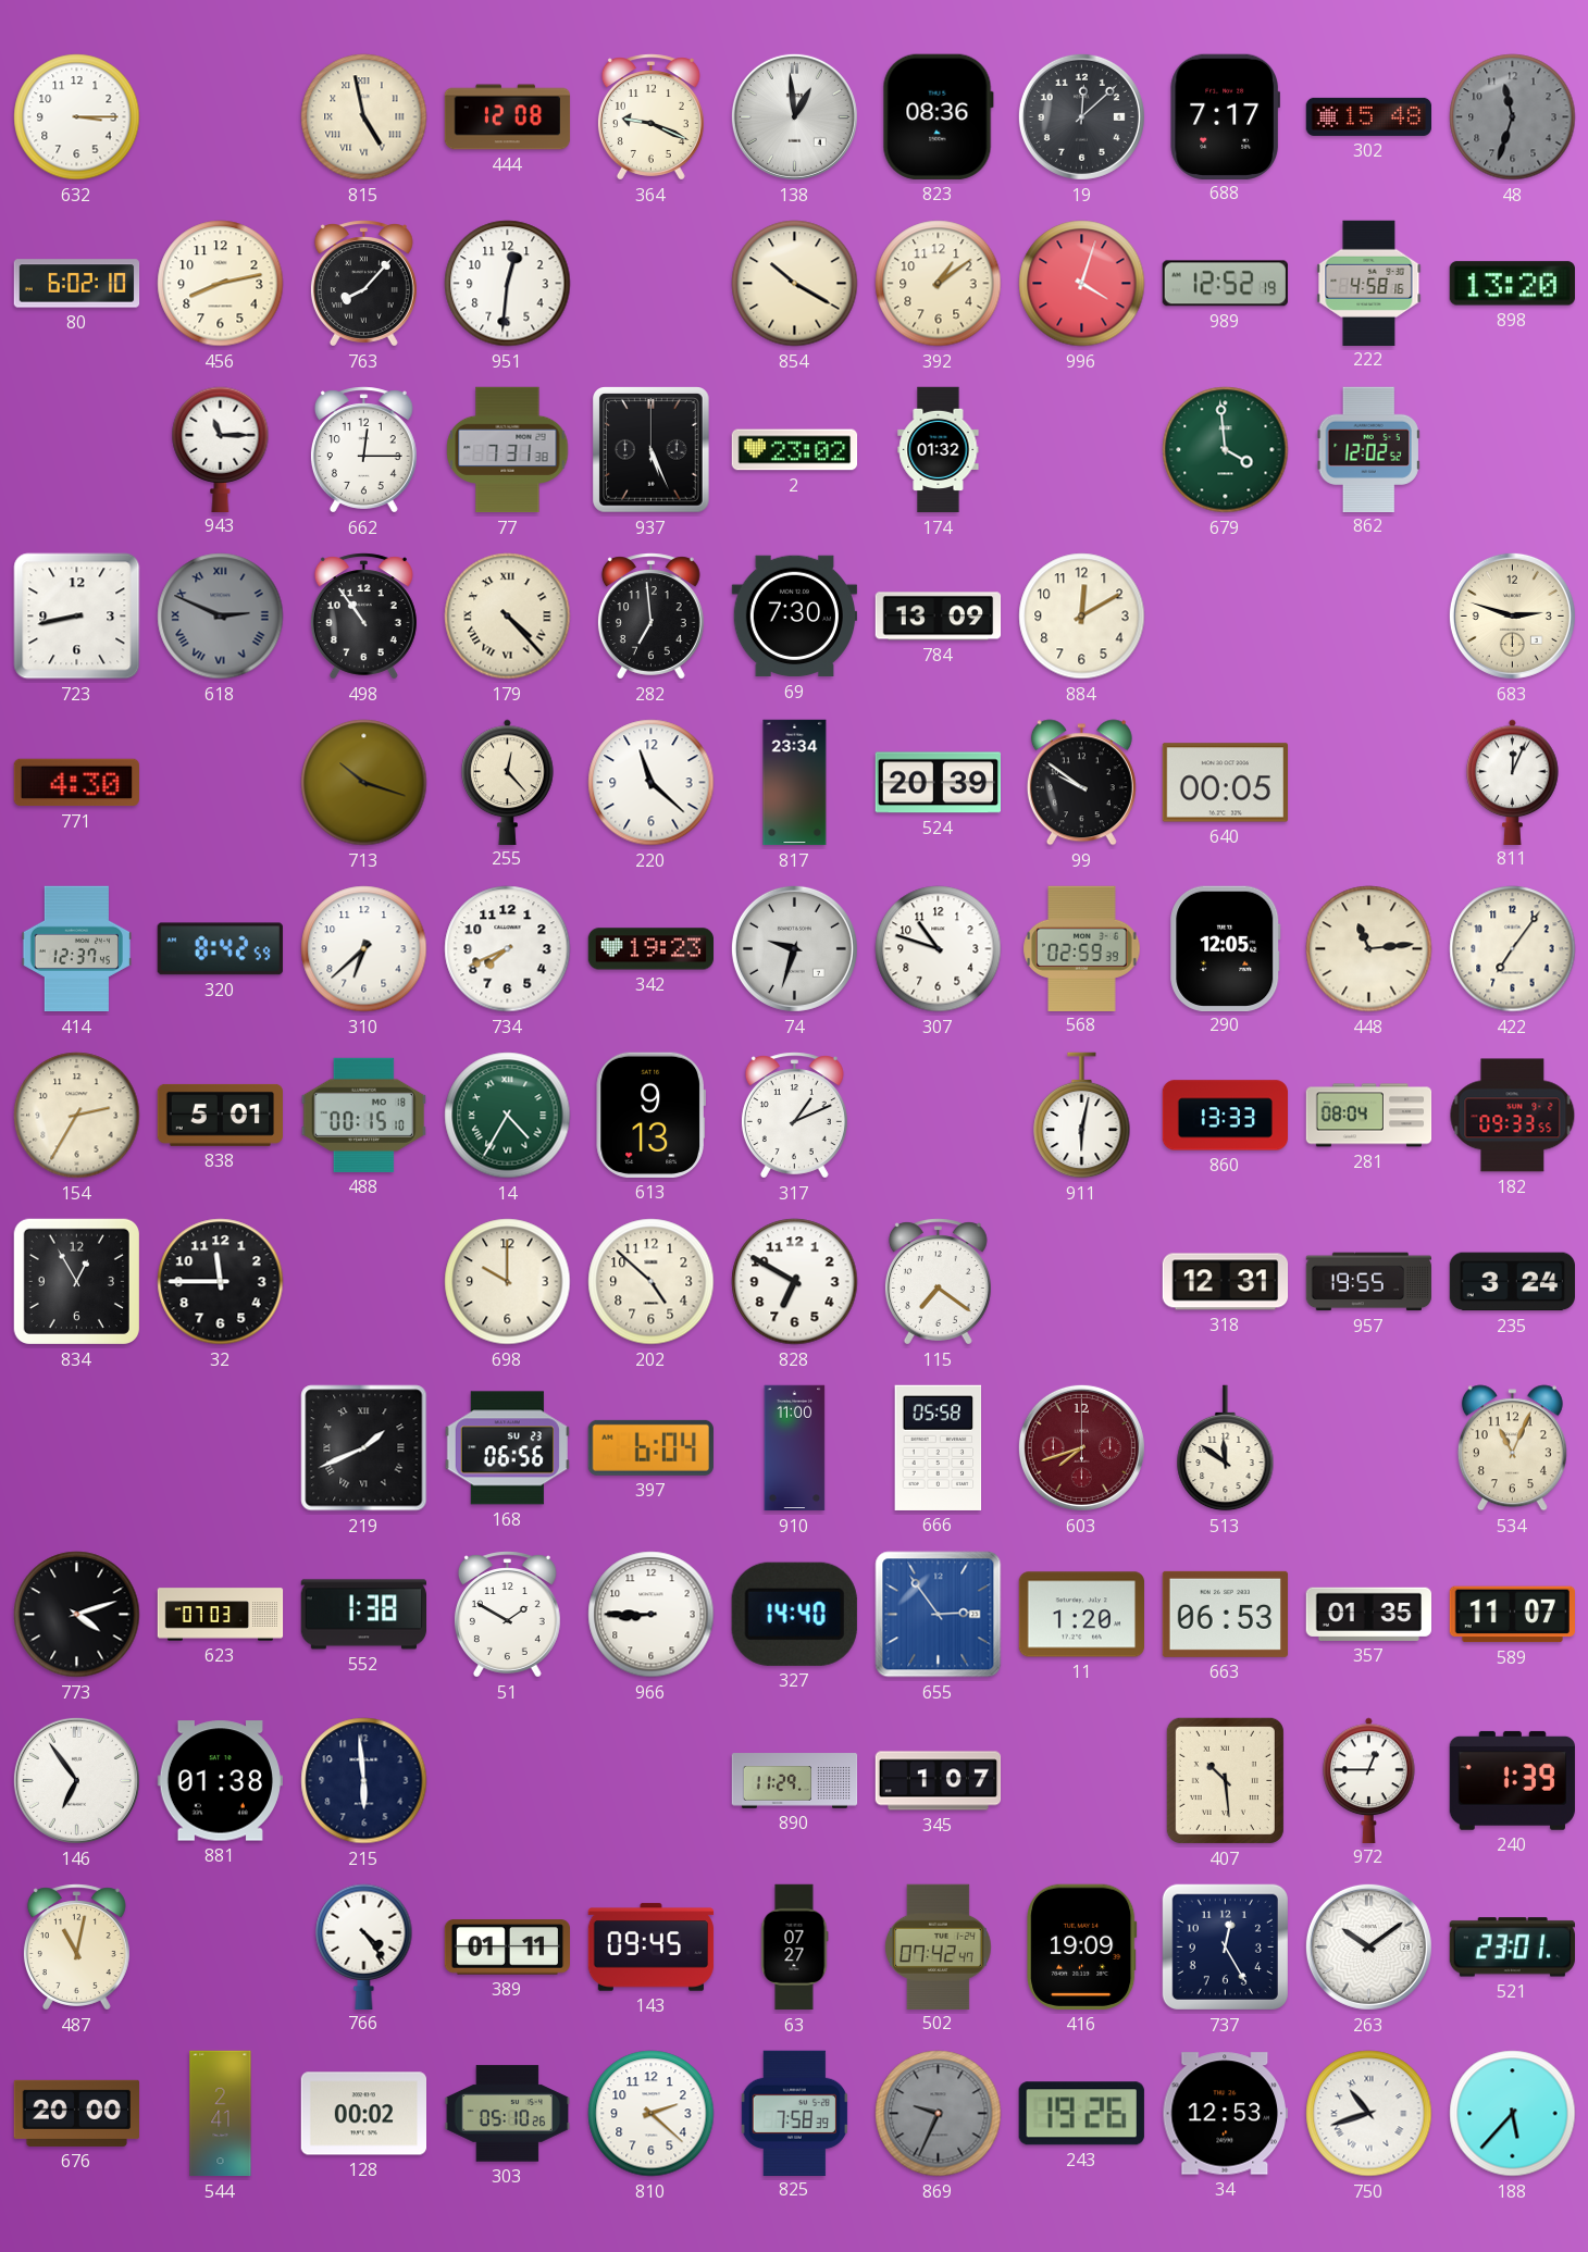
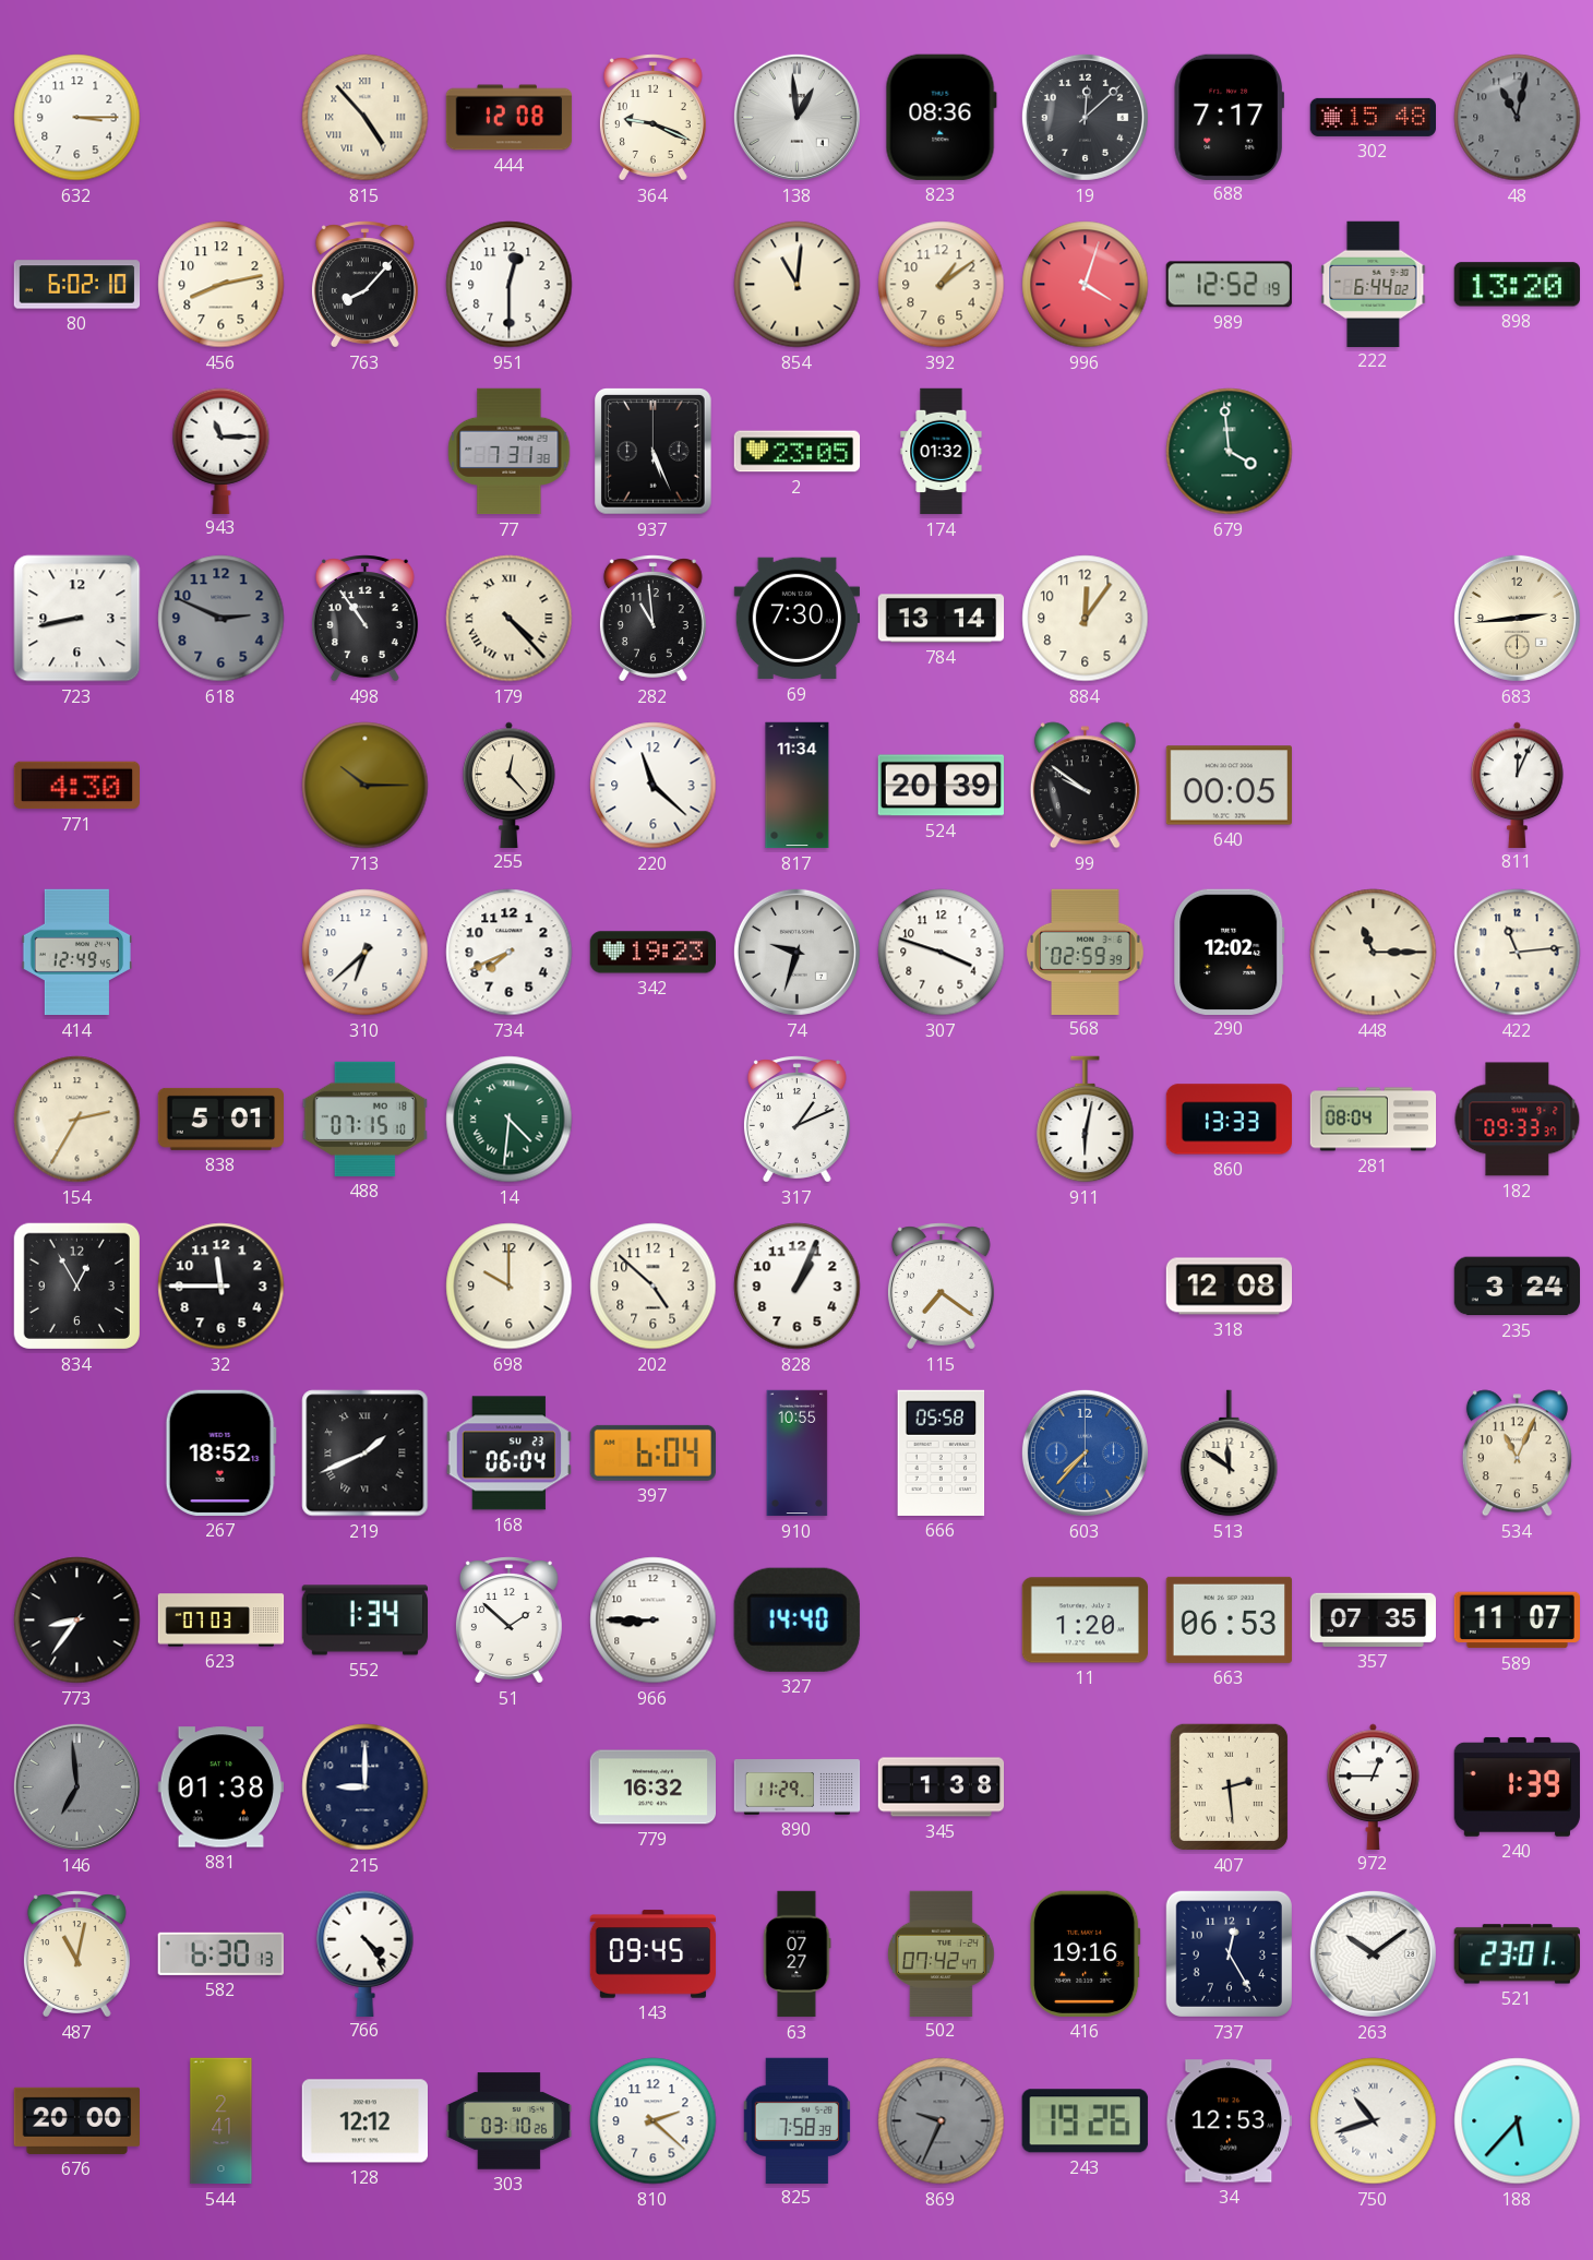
815: 4:58 -> 4:53 (366, 118)
48: 11:33 -> 11:02 (1518, 118)
951: 12:31 -> 12:30 (510, 285)
854: 10:20 -> 11:01 (798, 285)
222: 4:58 -> 6:44 (1374, 284)
662: 12:15 -> none (363, 450)
2: 23:02 -> 23:05 (798, 452)
862: 12:02 -> none (1368, 449)
618 numerals: Roman -> Arabic (221, 619)
282: 6:59 -> 10:59 (652, 619)
784: 13:09 -> 13:14 (942, 619)
884: 12:10 -> 12:06 (1086, 619)
683: 2:48 -> 2:44 (1517, 618)
713: 10:18 -> 10:15 (366, 786)
817: 23:34 -> 11:34 (798, 786)
414: 12:37 -> 12:49 (76, 953)
320: 8:42 -> none (220, 949)
307: 10:48 -> 3:48 (942, 953)
290: 12:05 -> 12:02 (1230, 952)
448: 11:14 -> 11:15 (1374, 953)
422: 7:06 -> 11:14 (1518, 953)
488: 00:15 -> 07:15 (364, 1119)
14: 4:35 -> 4:31 (510, 1120)
613: 9:13 -> none (650, 1115)
182: 09:33:55 -> 09:33:37 (1518, 1120)
828: 6:50 -> 1:04 (798, 1287)
318: 12:31 -> 12:08 (1230, 1287)
957: 19:55 -> none (1369, 1282)
267: none -> 18:52 (220, 1452)
168: 06:56 -> 06:04 (508, 1454)
910: 11:00 -> 10:55 (798, 1454)
603: 7:42 -> 7:37 (1085, 1452)
603 dial: burgundy -> blue (1085, 1452)
773: 4:12 -> 8:36 (77, 1621)
552: 1:38 -> 1:34 (366, 1621)
51: 1:50 -> 1:52 (508, 1621)
655: 2:54 -> none (939, 1615)
357: 01:35 -> 07:35 (1373, 1619)
146: 6:54 -> 6:59 (76, 1786)
146 dial: white -> grey (76, 1786)
215: 5:59 -> 9:00 (366, 1787)
779: none -> 16:32 (652, 1787)
345: 1:07 -> 1:38 (942, 1787)
407: 10:29 -> 2:29 (1229, 1786)
582: none -> 6:30 (220, 1953)
389: 01:11 -> none (507, 1948)
416: 19:09 -> 19:16 (1086, 1953)
128: 00:02 -> 12:12 (364, 2121)
303: 05:10 -> 03:10 (510, 2121)
